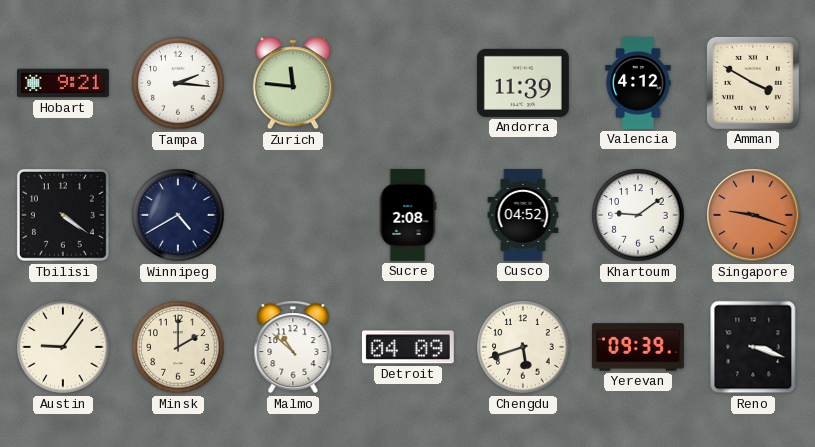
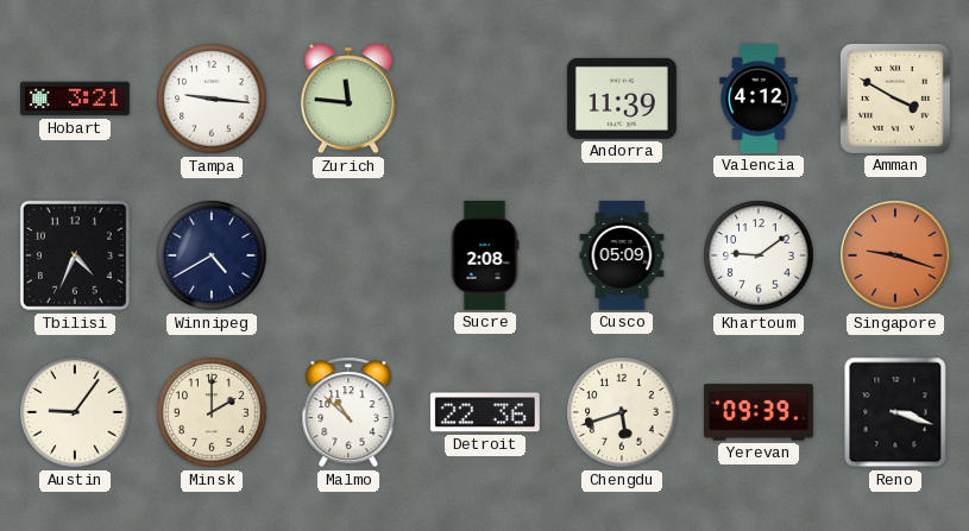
Hobart: 9:21 -> 3:21 (75, 99)
Tampa: 2:16 -> 9:16 (212, 99)
Tbilisi: 4:21 -> 4:34 (75, 255)
Cusco: 04:52 -> 05:09 (622, 255)
Detroit: 04:09 -> 22:36 (485, 412)
